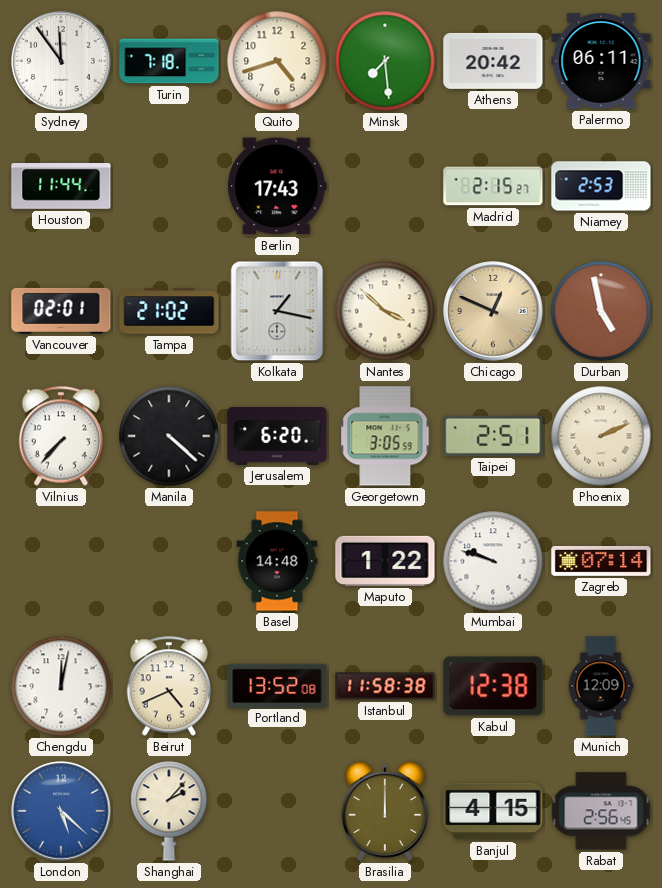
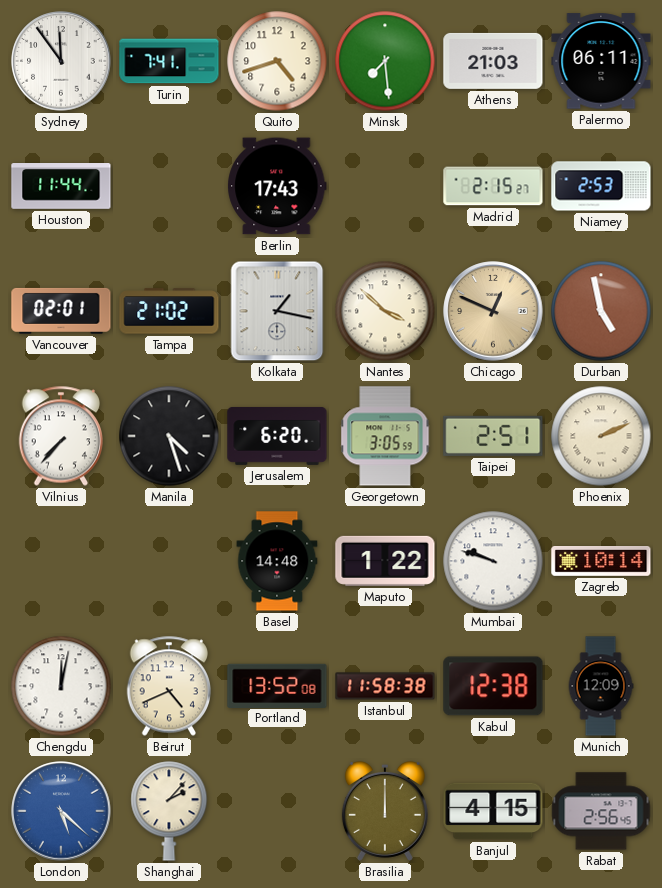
Turin: 7:18 -> 7:41 (169, 61)
Athens: 20:42 -> 21:03 (493, 61)
Manila: 4:22 -> 4:27 (169, 436)
Zagreb: 07:14 -> 10:14 (601, 562)
